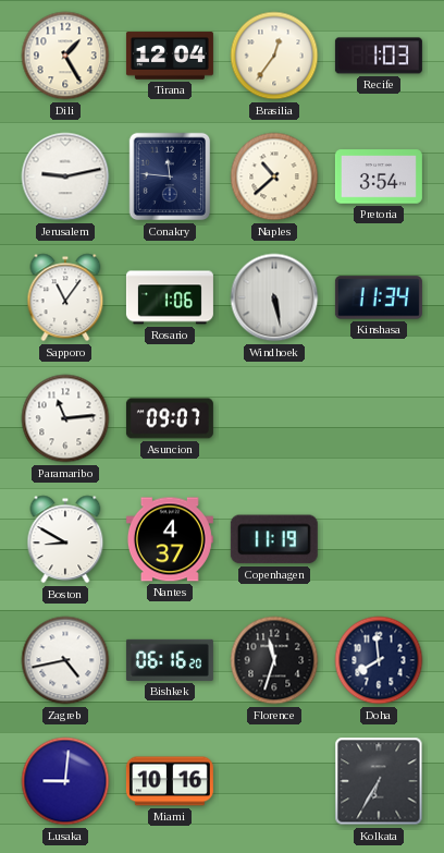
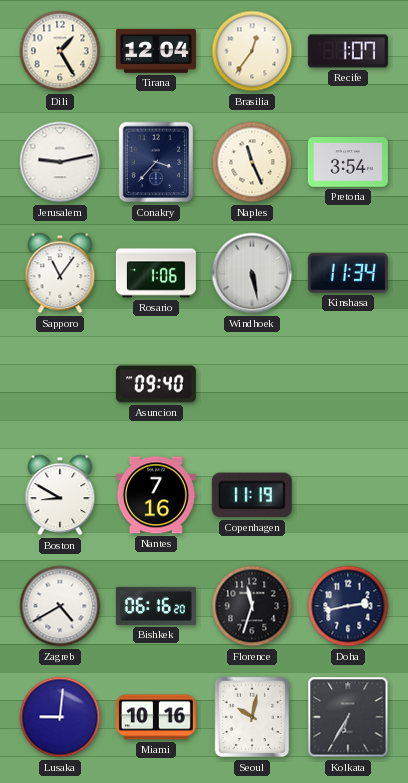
Recife: 1:03 -> 1:07 (348, 51)
Conakry: 11:46 -> 3:37 (156, 162)
Naples: 10:38 -> 11:26 (252, 162)
Paramaribo: 11:14 -> none (65, 418)
Asuncion: 09:07 -> 09:40 (156, 384)
Nantes: 4:37 -> 7:16 (156, 495)
Zagreb: 4:43 -> 4:40 (60, 606)
Doha: 7:59 -> 2:43 (348, 606)
Seoul: none -> 10:02 (252, 717)
